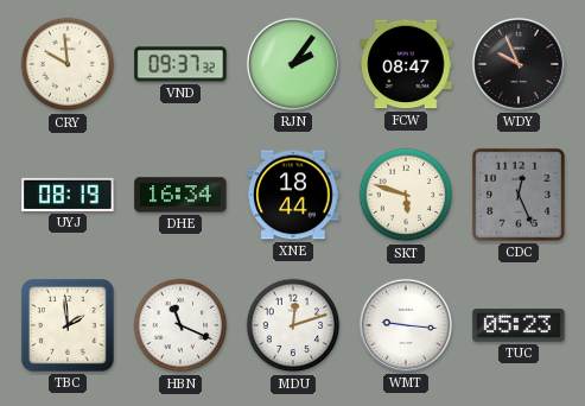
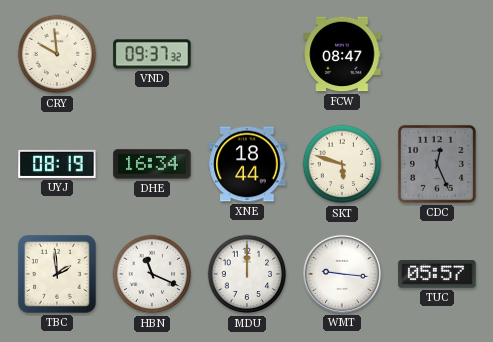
RJN: 2:06 -> none (293, 64)
WDY: 9:56 -> none (519, 64)
MDU: 12:12 -> 12:00 (247, 274)
TUC: 05:23 -> 05:57 (437, 274)
